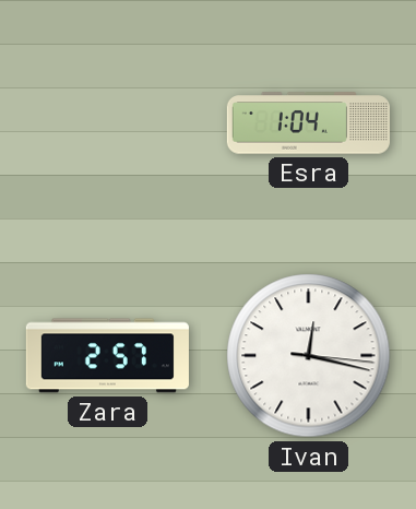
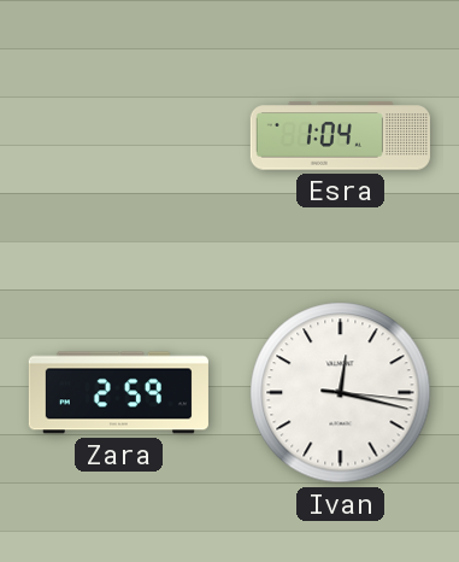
Zara: 2:57 -> 2:59 (118, 393)
